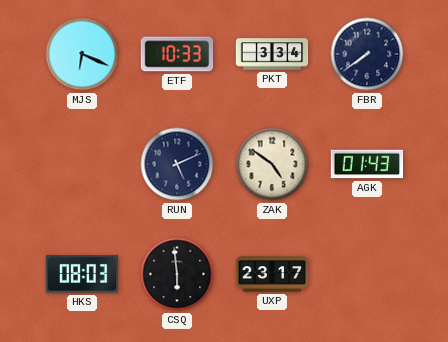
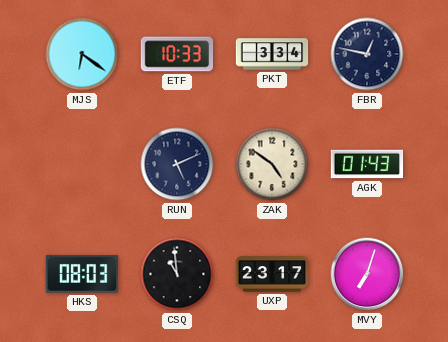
MJS: 6:19 -> 6:21 (82, 54)
FBR: 7:39 -> 12:47 (367, 54)
CSQ: 5:59 -> 10:59 (177, 274)
MVY: none -> 7:03 (367, 274)
